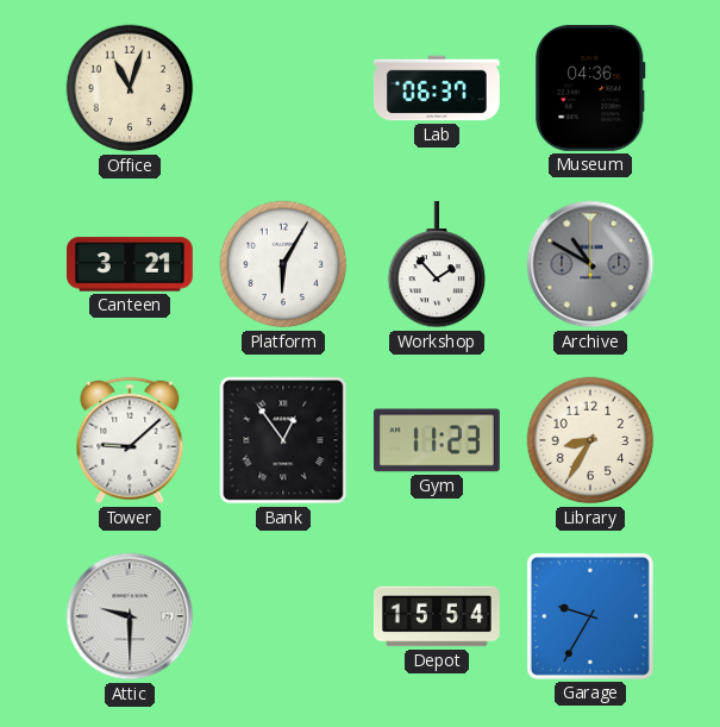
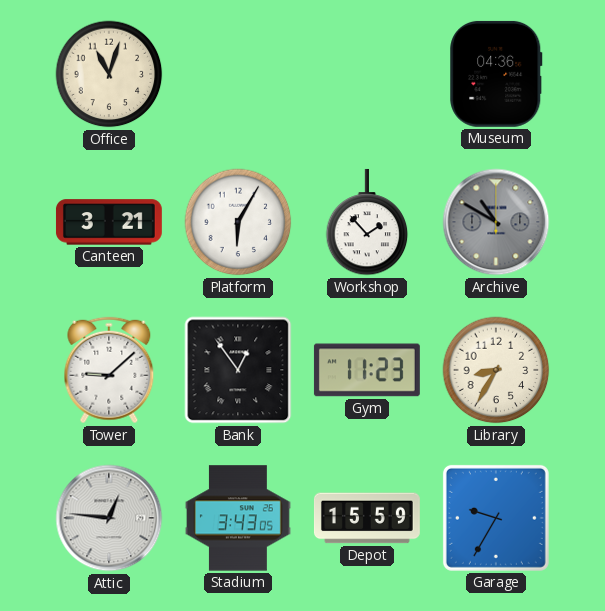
Lab: 06:37 -> none (437, 88)
Attic: 9:30 -> 12:46 (109, 518)
Stadium: none -> 3:43 (238, 518)
Depot: 15:54 -> 15:59 (367, 518)
